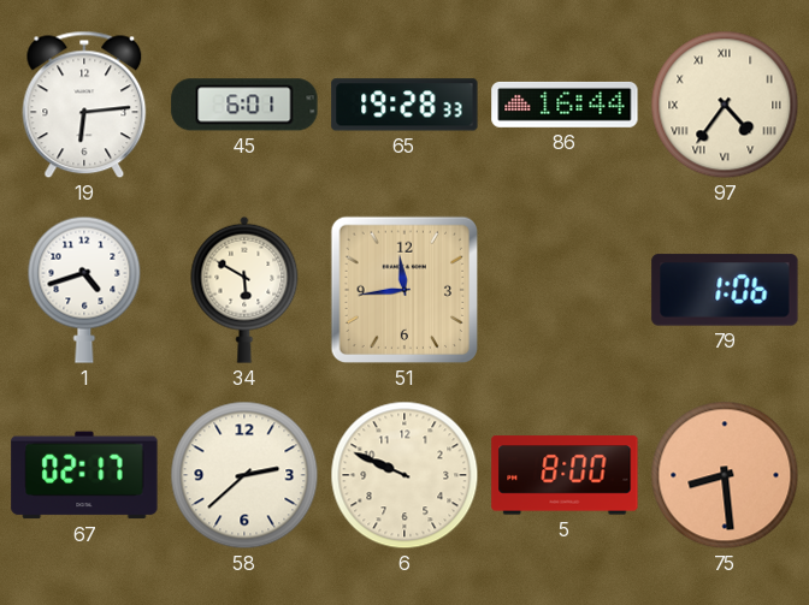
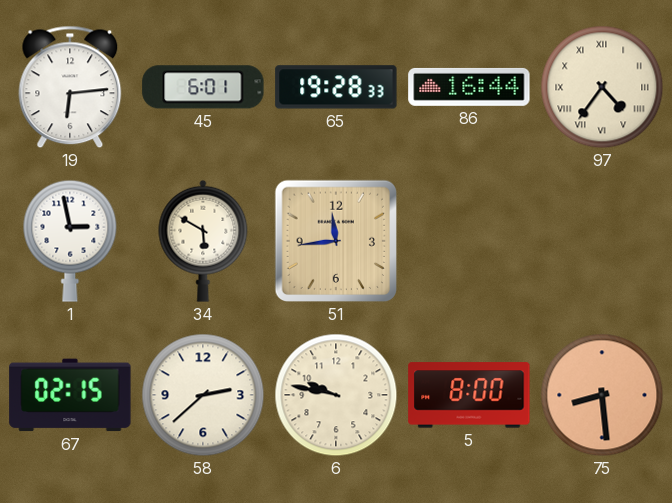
1: 4:42 -> 2:58 (70, 241)
79: 1:06 -> none (725, 290)
67: 02:17 -> 02:15 (70, 395)
6: 9:49 -> 9:47 (336, 395)
